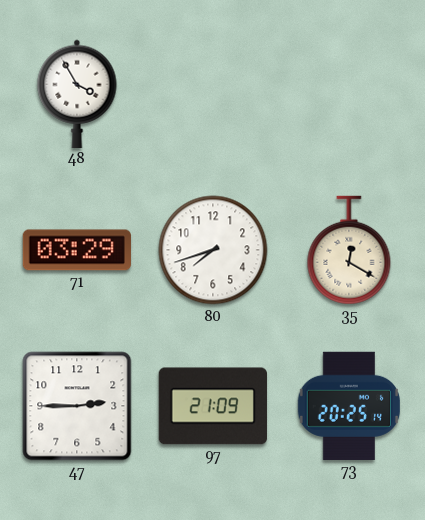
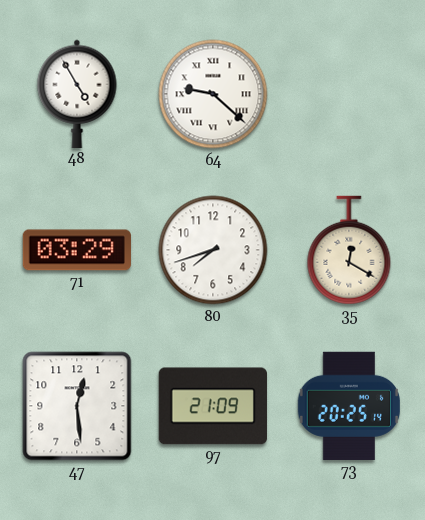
48: 3:55 -> 4:55 (77, 93)
64: none -> 9:22 (213, 94)
47: 2:45 -> 12:29 (77, 406)
